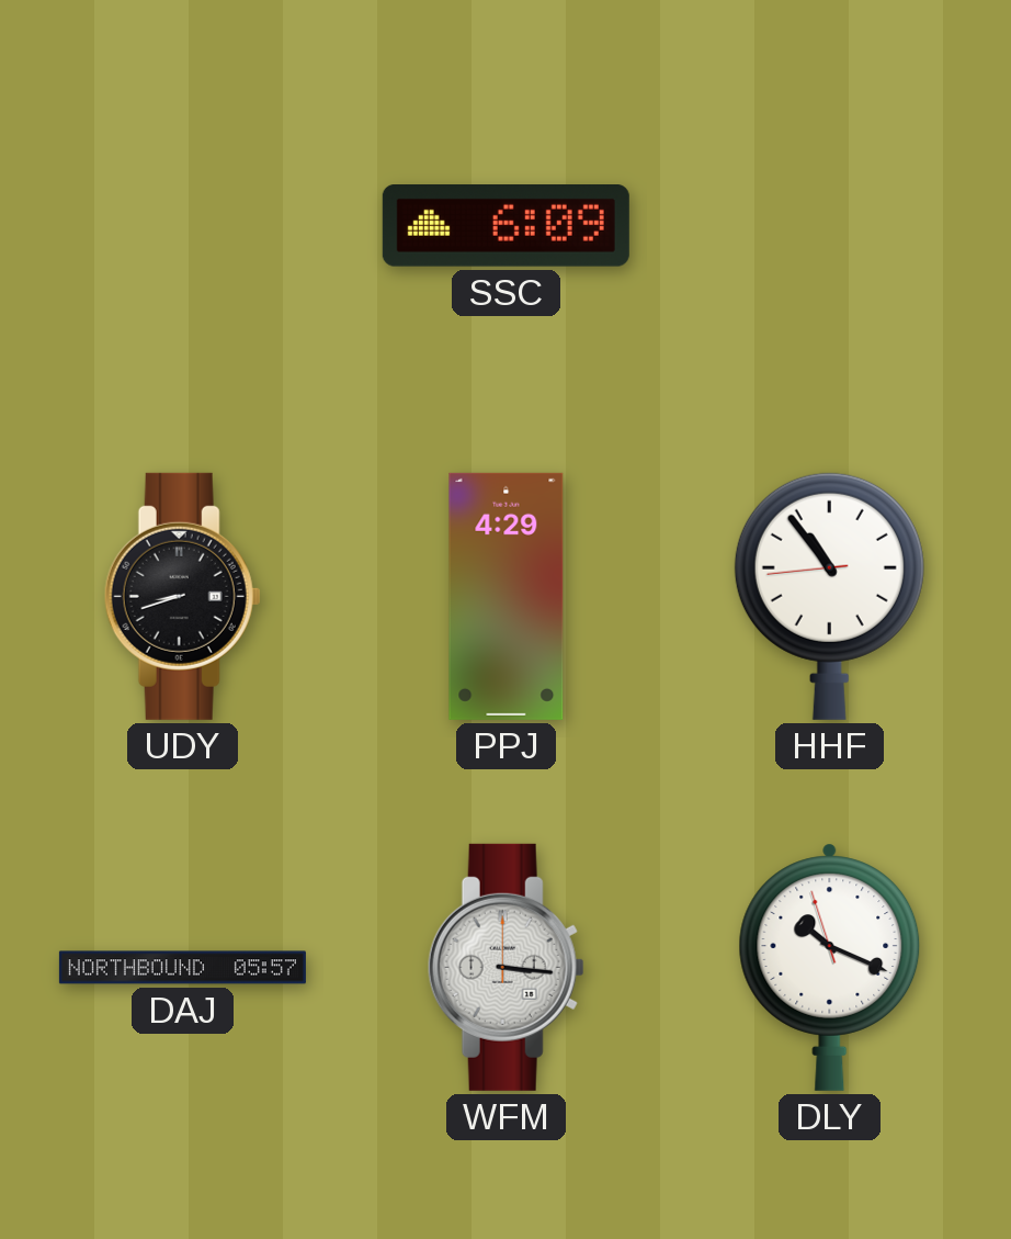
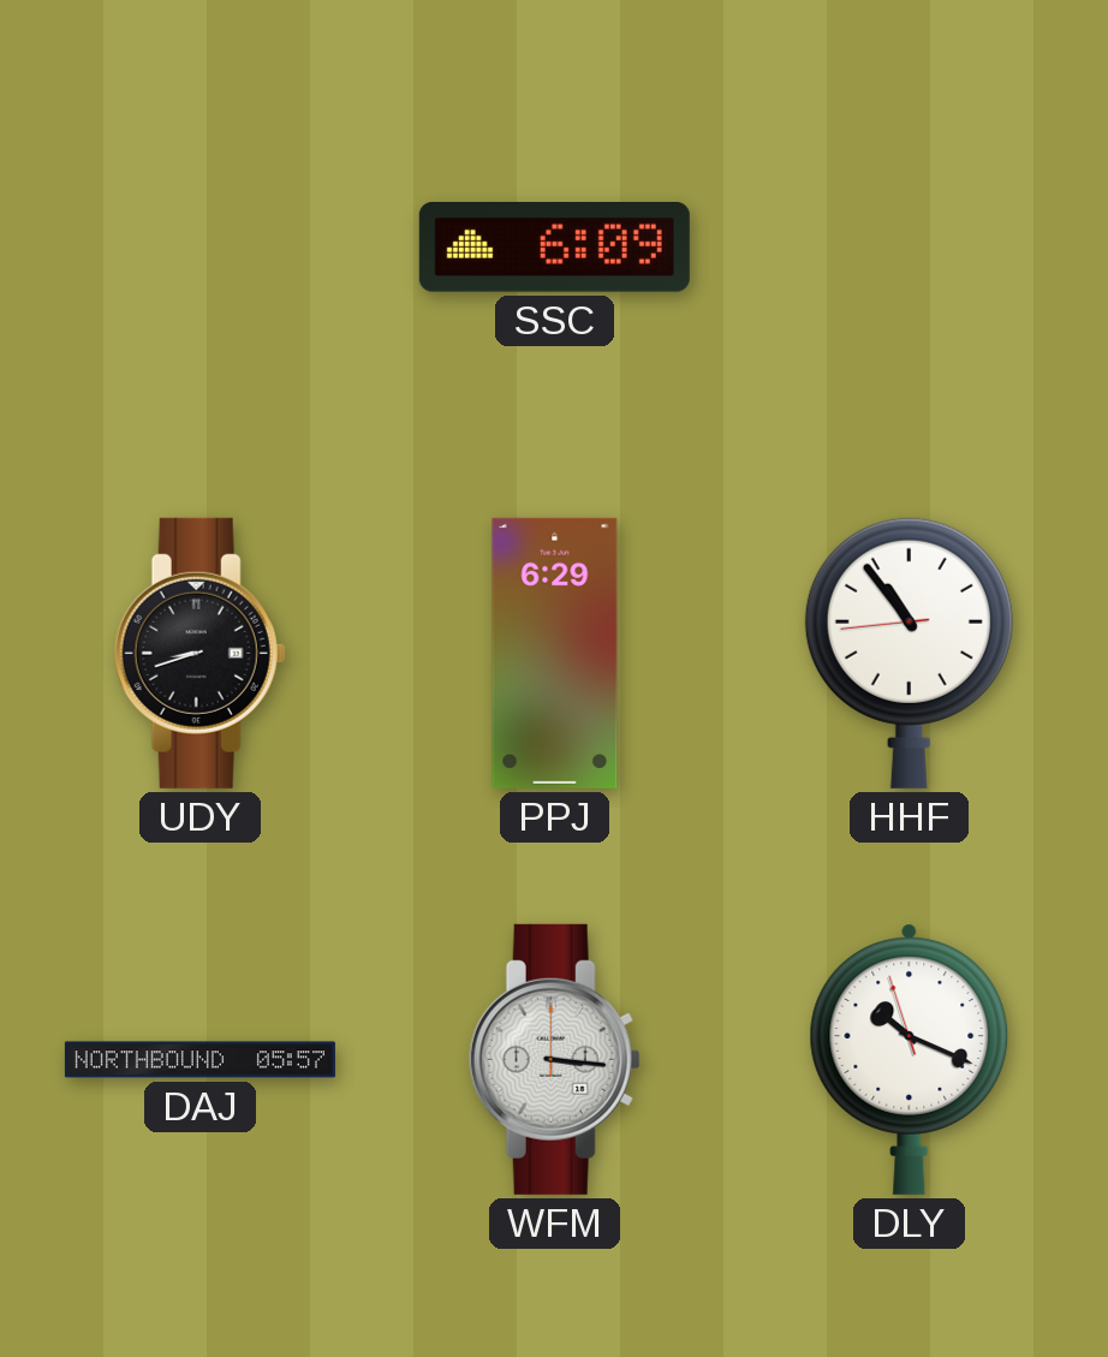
PPJ: 4:29 -> 6:29 (555, 653)
